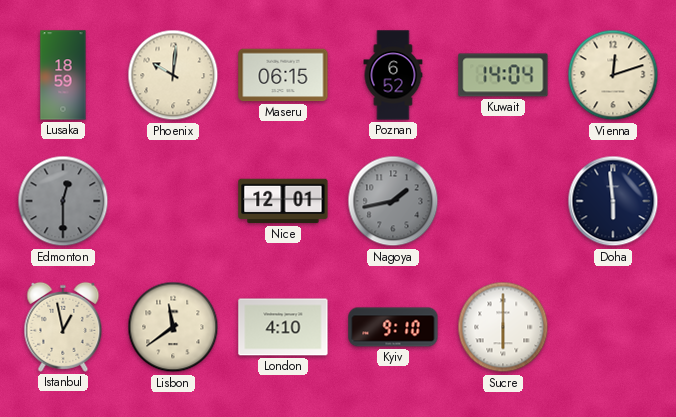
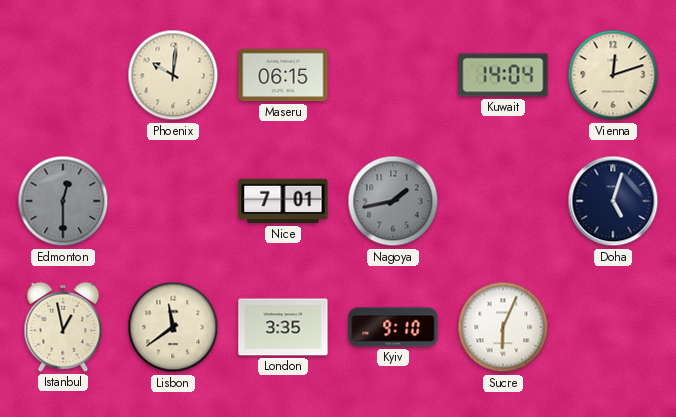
Lusaka: 18:59 -> none (63, 75)
Poznan: 6:52 -> none (393, 75)
Nice: 12:01 -> 7:01 (283, 201)
Doha: 5:59 -> 5:03 (613, 201)
London: 4:10 -> 3:35 (283, 327)
Sucre: 6:00 -> 6:04 (503, 327)
